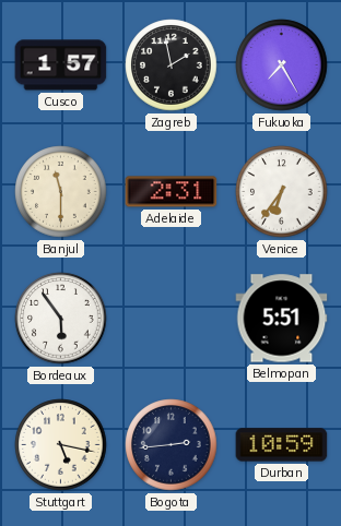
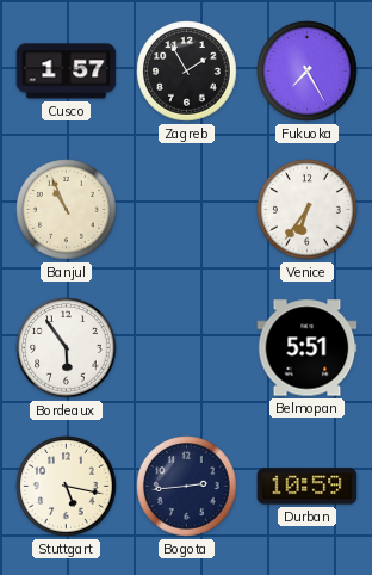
Zagreb: 1:58 -> 1:55 (187, 72)
Banjul: 11:30 -> 10:56 (67, 210)
Adelaide: 2:31 -> none (172, 192)
